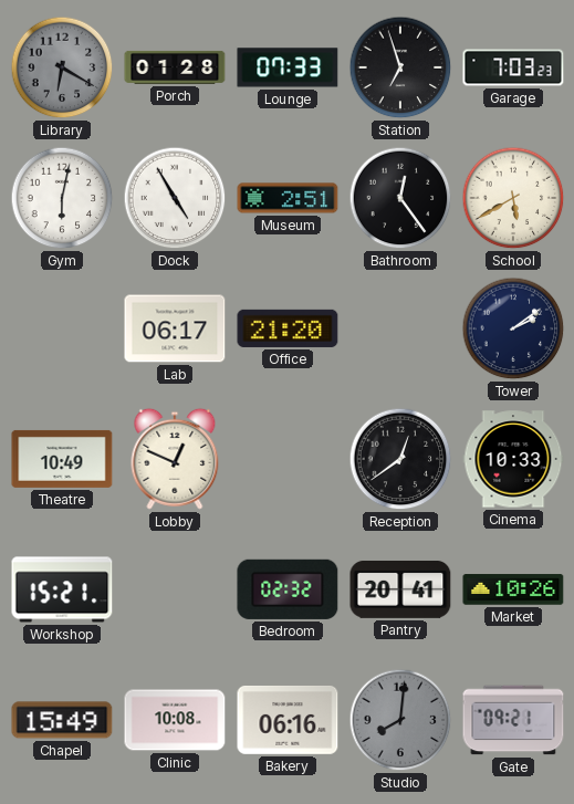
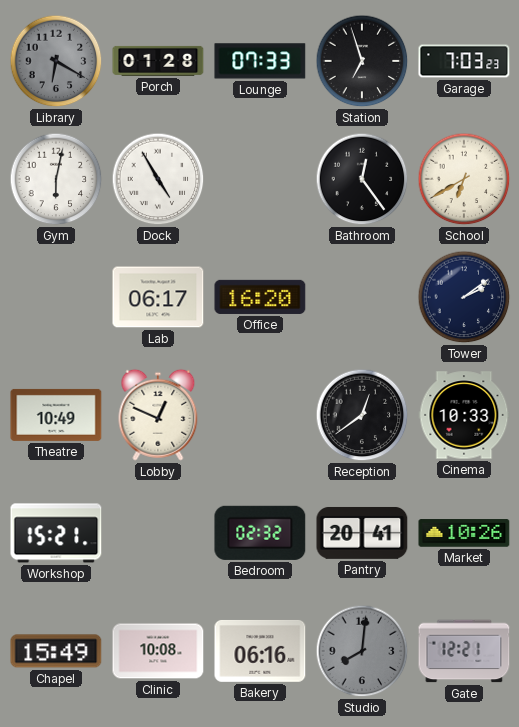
Museum: 2:51 -> none (288, 198)
School: 5:40 -> 6:40 (464, 179)
Office: 21:20 -> 16:20 (260, 297)
Gate: 09:21 -> 12:21 (464, 651)
